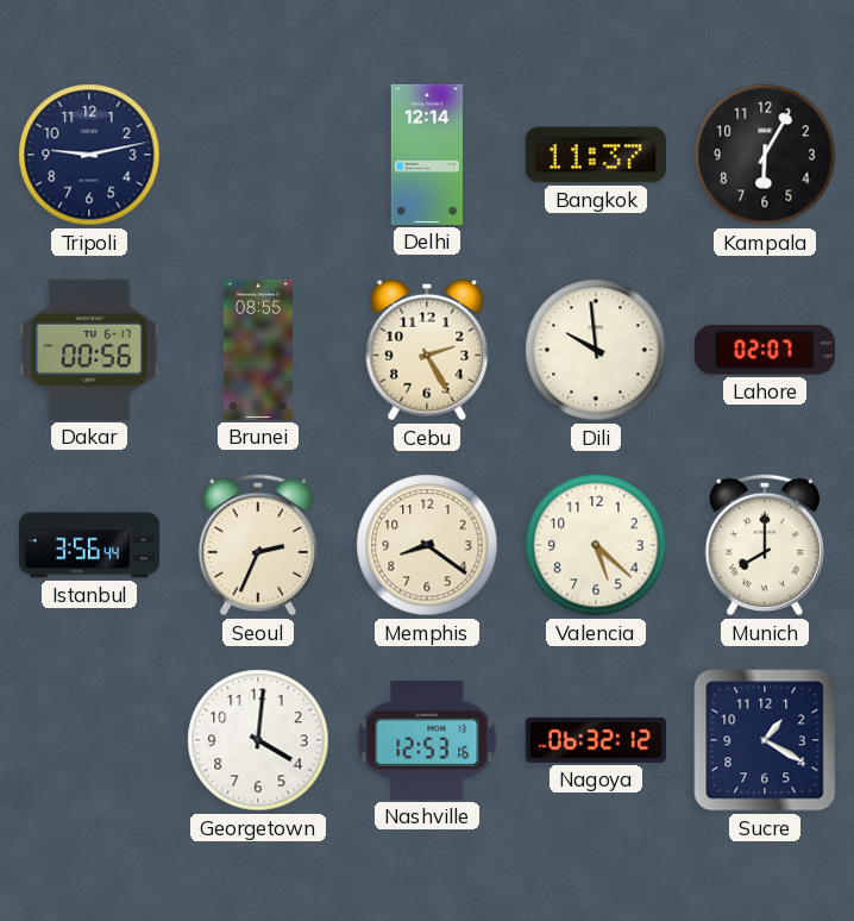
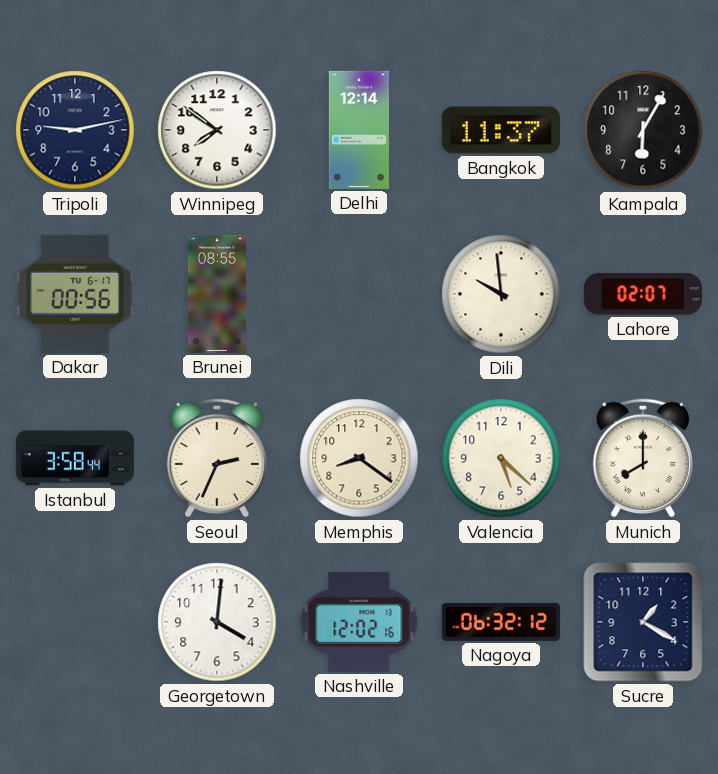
Winnipeg: none -> 7:51 (217, 130)
Cebu: 2:25 -> none (427, 350)
Istanbul: 3:56 -> 3:58 (75, 458)
Nashville: 12:53 -> 12:02 (359, 622)
